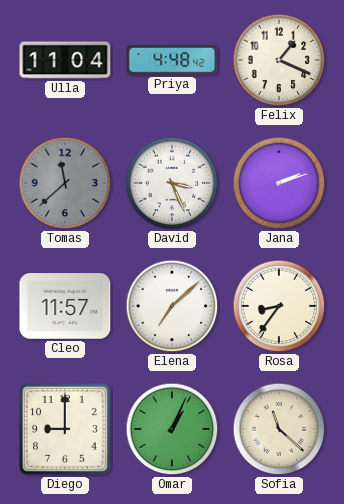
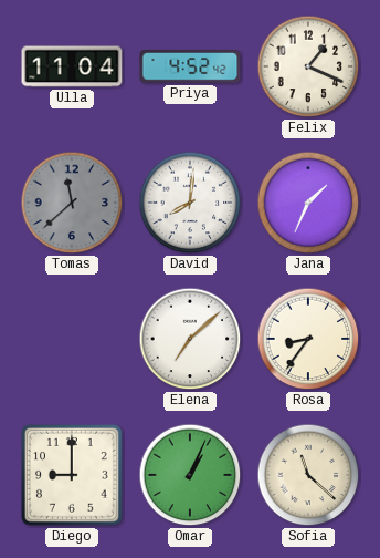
Priya: 4:48 -> 4:52 (190, 66)
David: 3:26 -> 8:01 (190, 203)
Jana: 2:12 -> 1:34 (308, 203)
Cleo: 11:57 -> none (65, 306)
